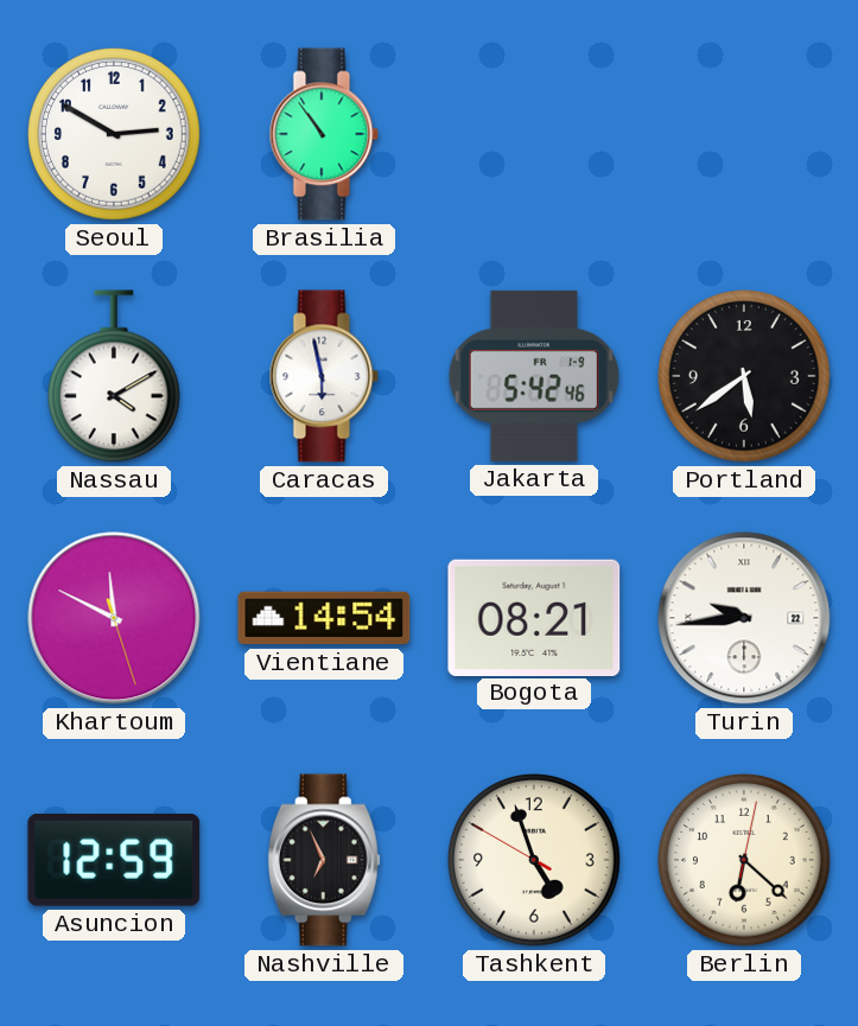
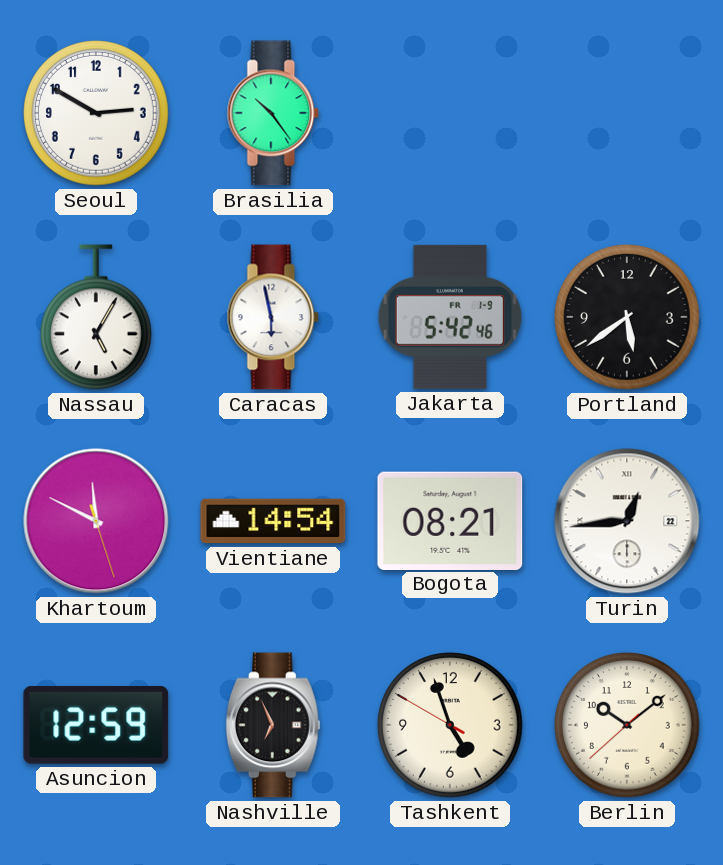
Brasilia: 10:54 -> 10:24 (273, 113)
Nassau: 4:10 -> 5:05 (96, 317)
Turin: 9:44 -> 12:44 (627, 521)
Berlin: 6:22 -> 10:08 (628, 726)
